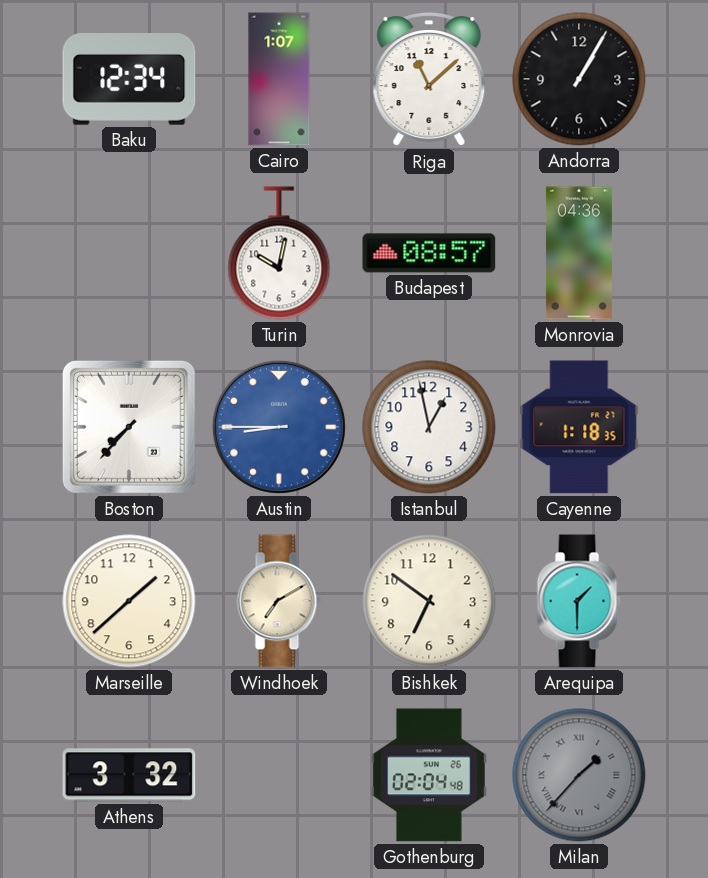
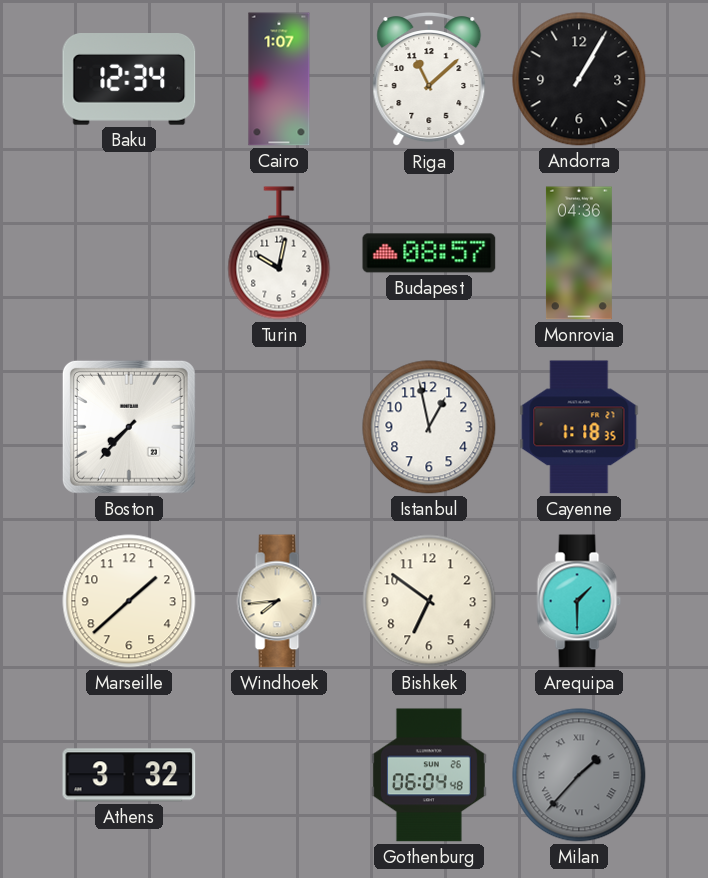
Austin: 8:45 -> none (279, 427)
Windhoek: 7:10 -> 7:44 (279, 601)
Gothenburg: 02:04 -> 06:04 (429, 775)
